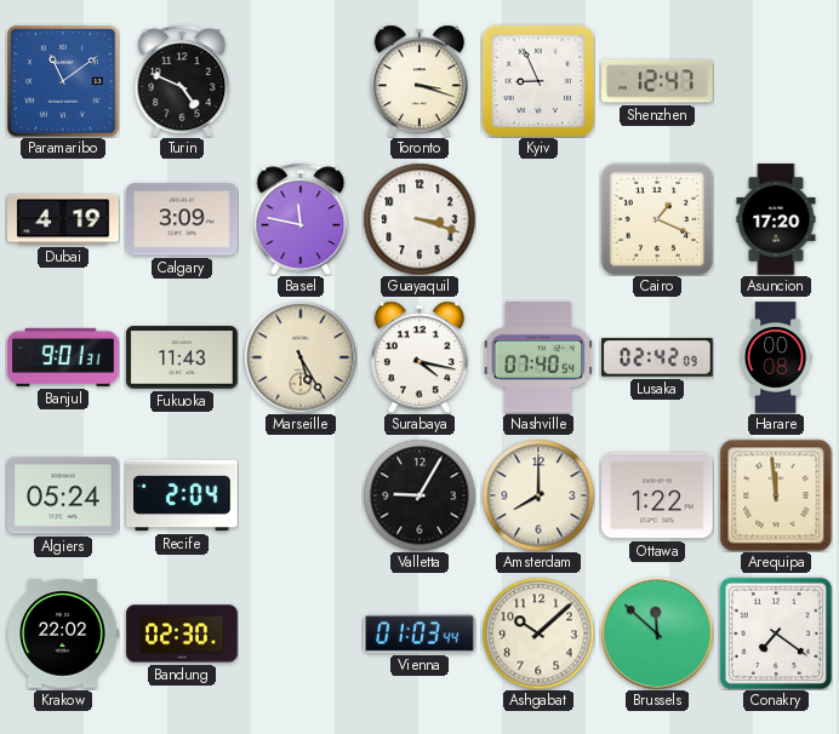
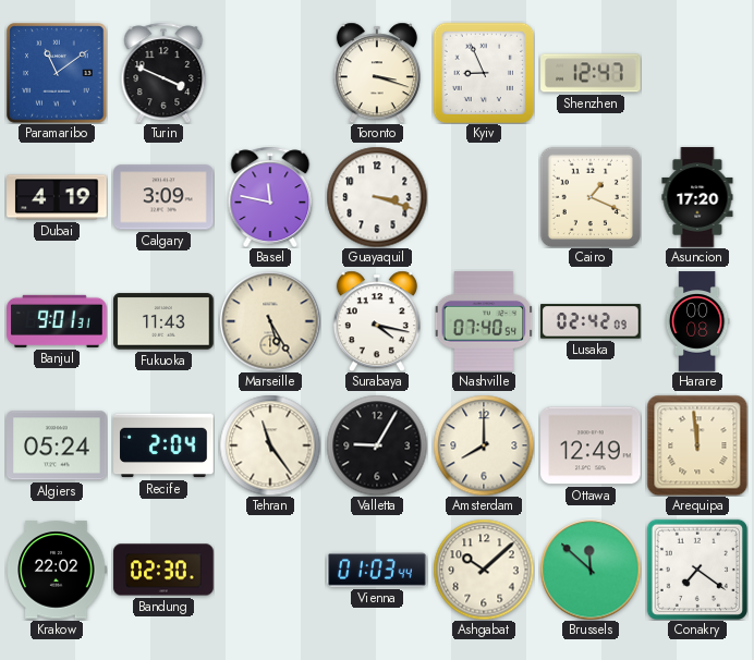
Turin: 4:49 -> 3:49 (163, 73)
Tehran: none -> 11:24 (270, 445)
Ottawa: 1:22 -> 12:49 (591, 445)
